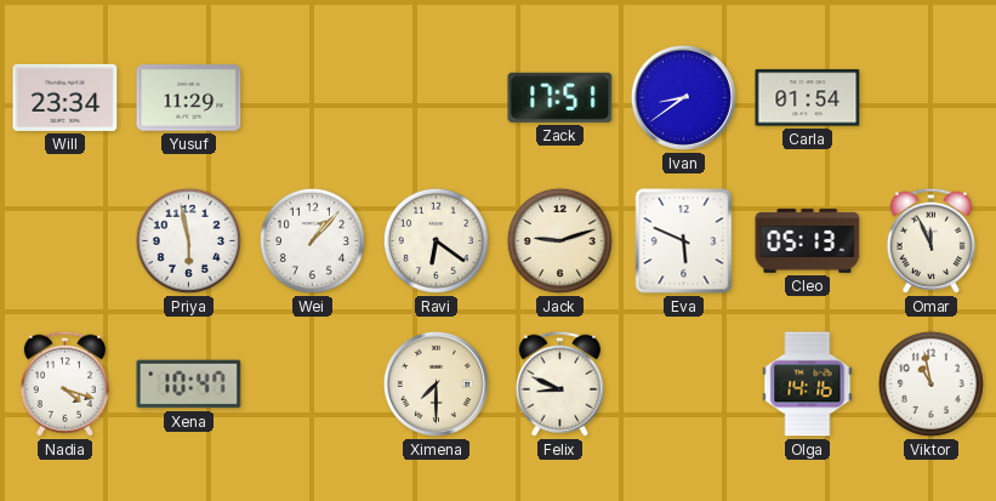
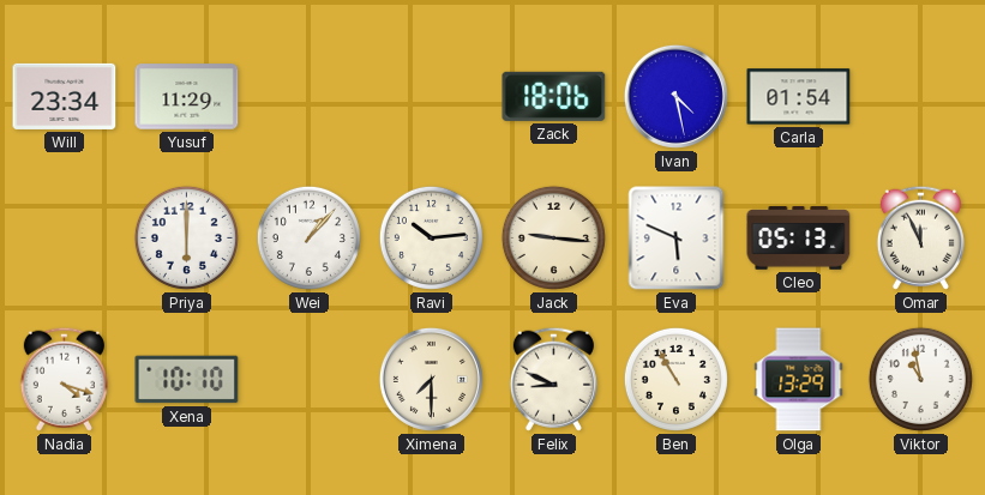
Zack: 17:51 -> 18:06 (554, 96)
Ivan: 8:39 -> 4:28 (675, 96)
Priya: 5:58 -> 6:00 (186, 237)
Ravi: 6:21 -> 10:14 (431, 237)
Jack: 9:12 -> 9:16 (553, 237)
Xena: 10:47 -> 10:10 (187, 380)
Ben: none -> 10:55 (675, 379)
Olga: 14:16 -> 13:29 (799, 380)
